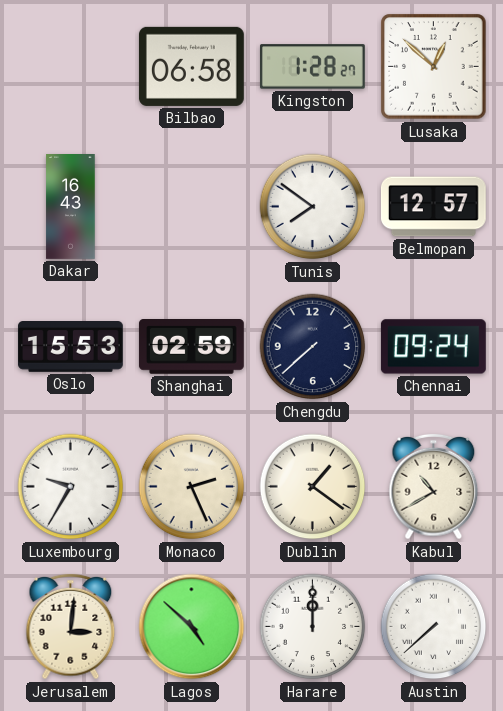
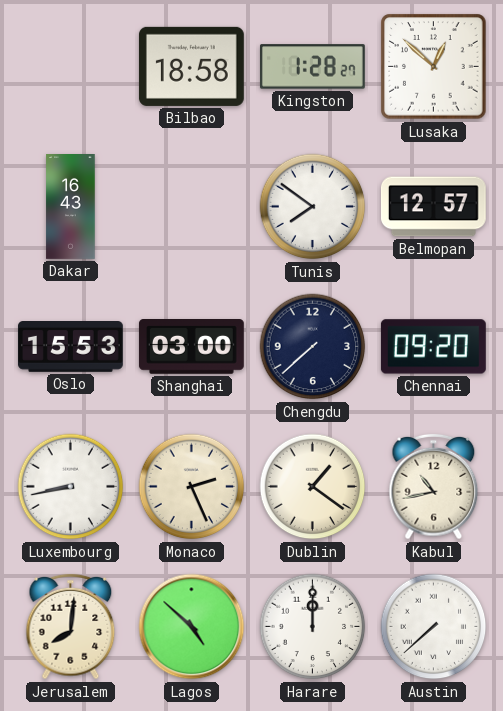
Bilbao: 06:58 -> 18:58 (191, 66)
Shanghai: 02:59 -> 03:00 (191, 347)
Chennai: 09:24 -> 09:20 (433, 347)
Luxembourg: 9:35 -> 8:43 (71, 487)
Kabul: 10:40 -> 10:43 (434, 487)
Jerusalem: 3:01 -> 8:01 (71, 627)
